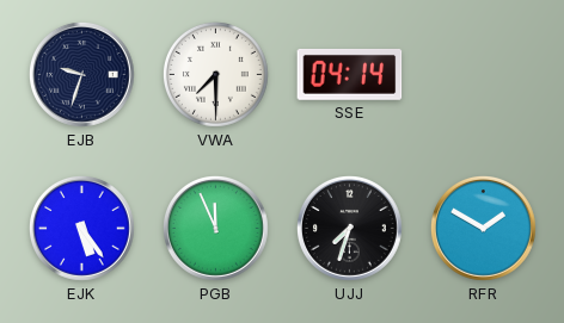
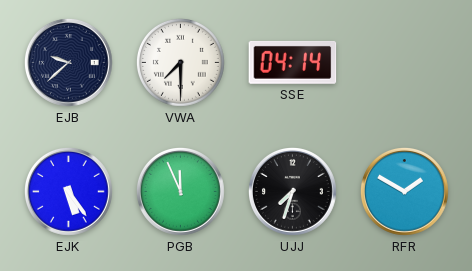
EJB: 9:33 -> 9:38 (69, 63)
